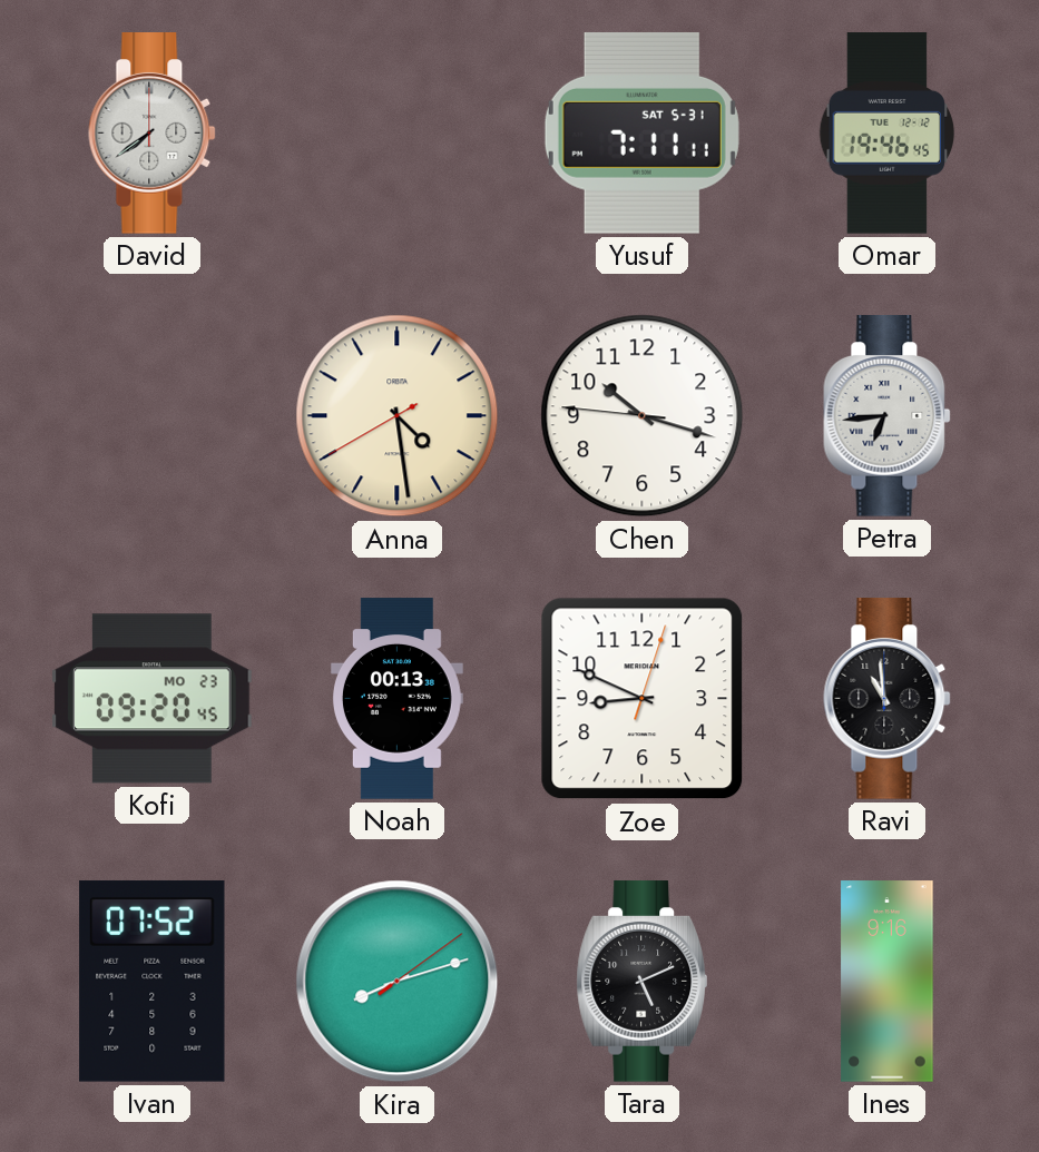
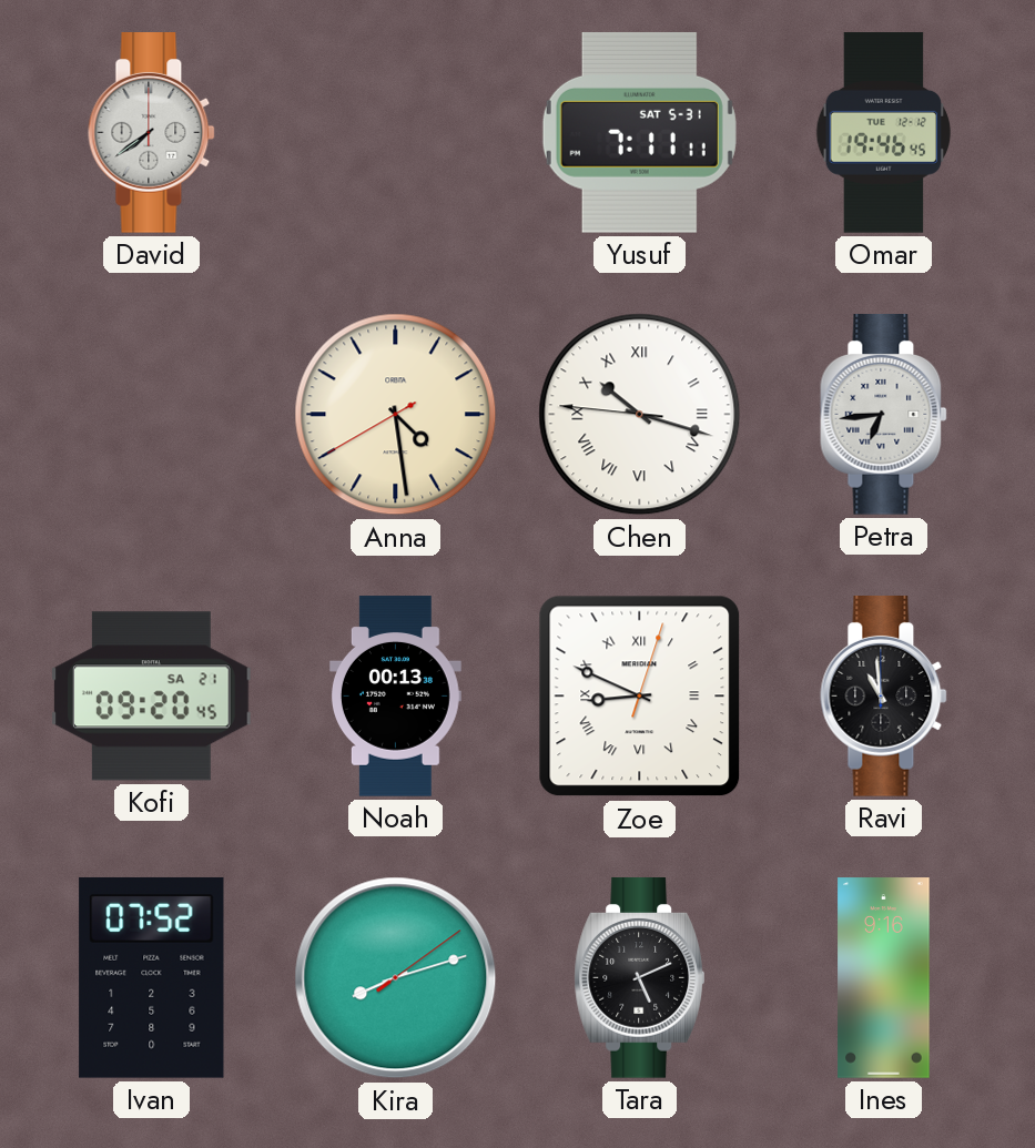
Chen numerals: Arabic -> Roman (640, 415)
Kofi date: MO 23 -> SA 21 (152, 697)
Zoe numerals: Arabic -> Roman (640, 697)
